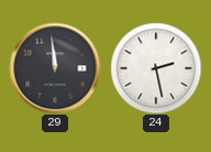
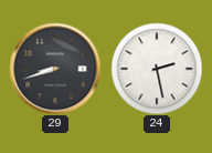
29: 11:59 -> 8:42 (55, 69)
